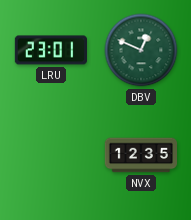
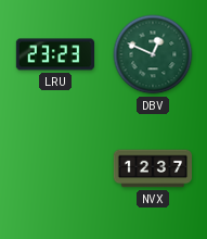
LRU: 23:01 -> 23:23 (54, 54)
NVX: 12:35 -> 12:37 (152, 168)
